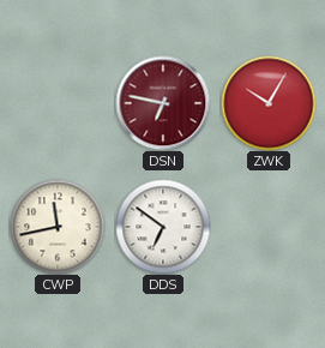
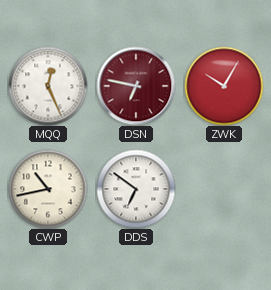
MQQ: none -> 12:26 (48, 86)
CWP: 11:43 -> 10:43 (48, 189)
